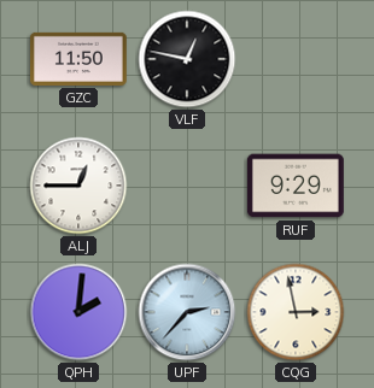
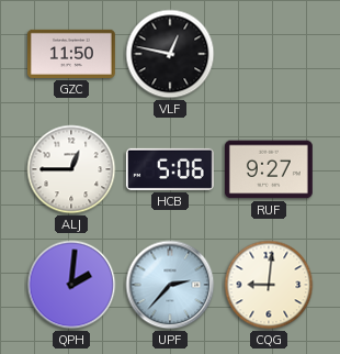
HCB: none -> 5:06 (170, 169)
RUF: 9:29 -> 9:27 (269, 169)
CQG: 2:58 -> 9:01 (269, 285)
